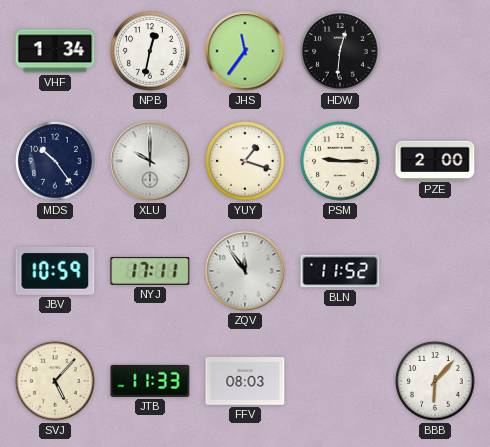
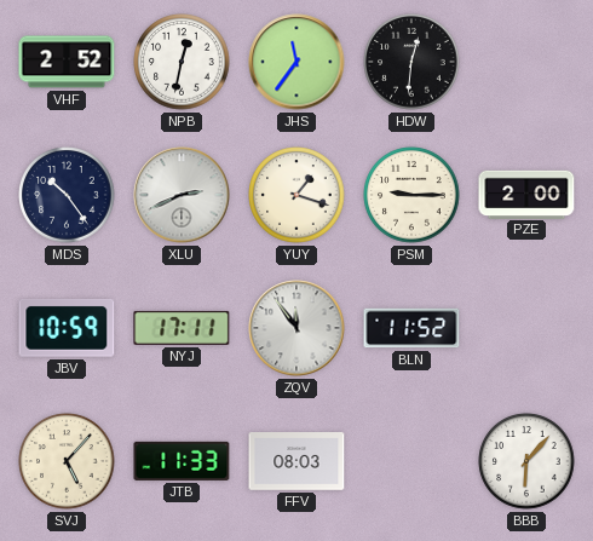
VHF: 1:34 -> 2:52 (67, 62)
XLU: 10:00 -> 2:41 (182, 195)
